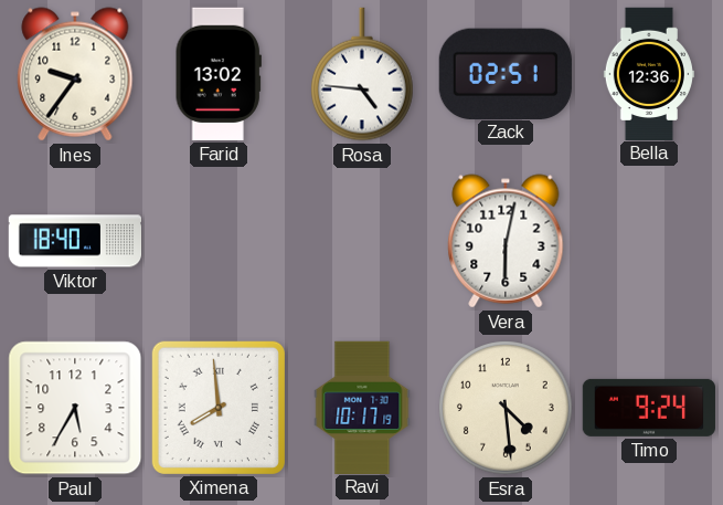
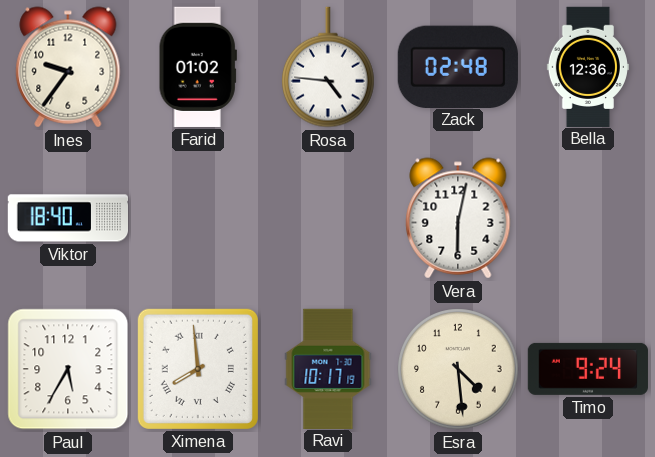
Farid: 13:02 -> 01:02 (198, 67)
Zack: 02:51 -> 02:48 (458, 66)
